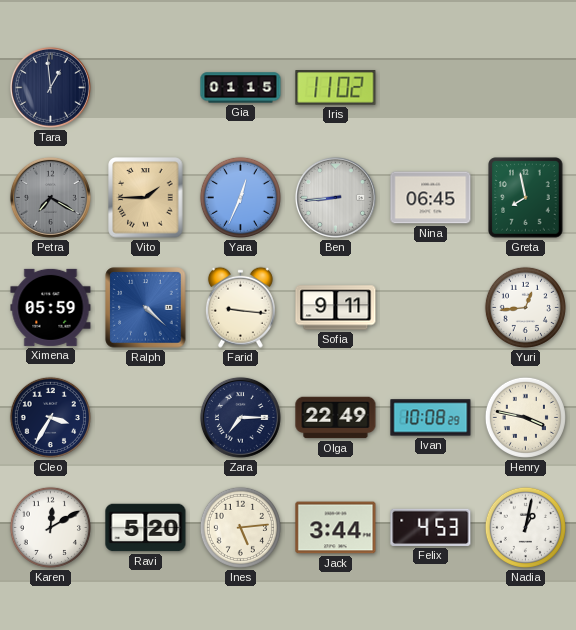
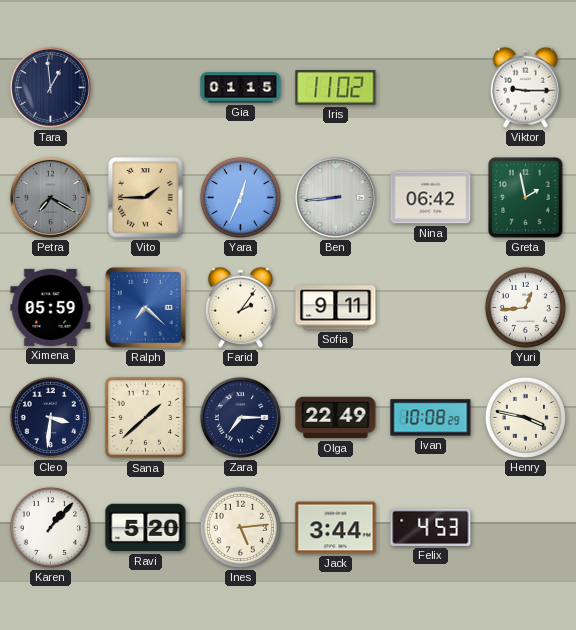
Viktor: none -> 9:15 (525, 87)
Nina: 06:45 -> 06:42 (431, 198)
Greta: 7:58 -> 1:58 (526, 198)
Ralph: 4:22 -> 7:22 (146, 308)
Farid: 9:16 -> 2:06 (240, 307)
Cleo: 3:35 -> 3:31 (50, 417)
Sana: none -> 1:38 (146, 418)
Karen: 12:10 -> 1:07 (50, 527)
Nadia: 1:02 -> none (525, 527)
